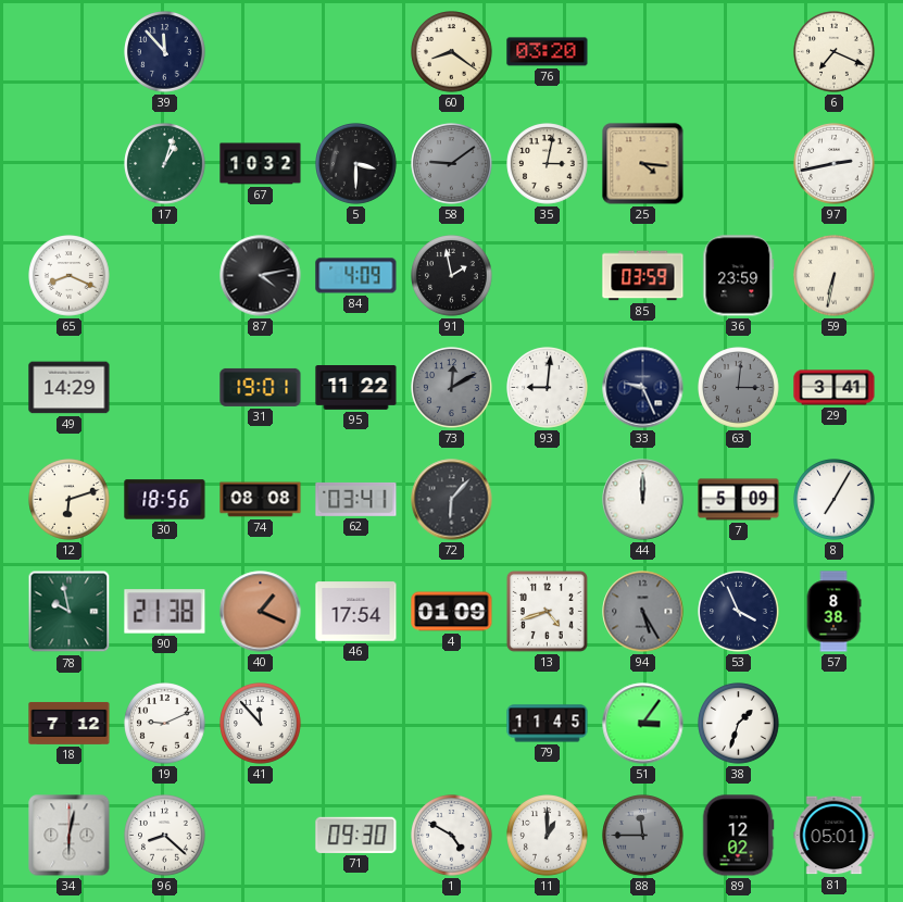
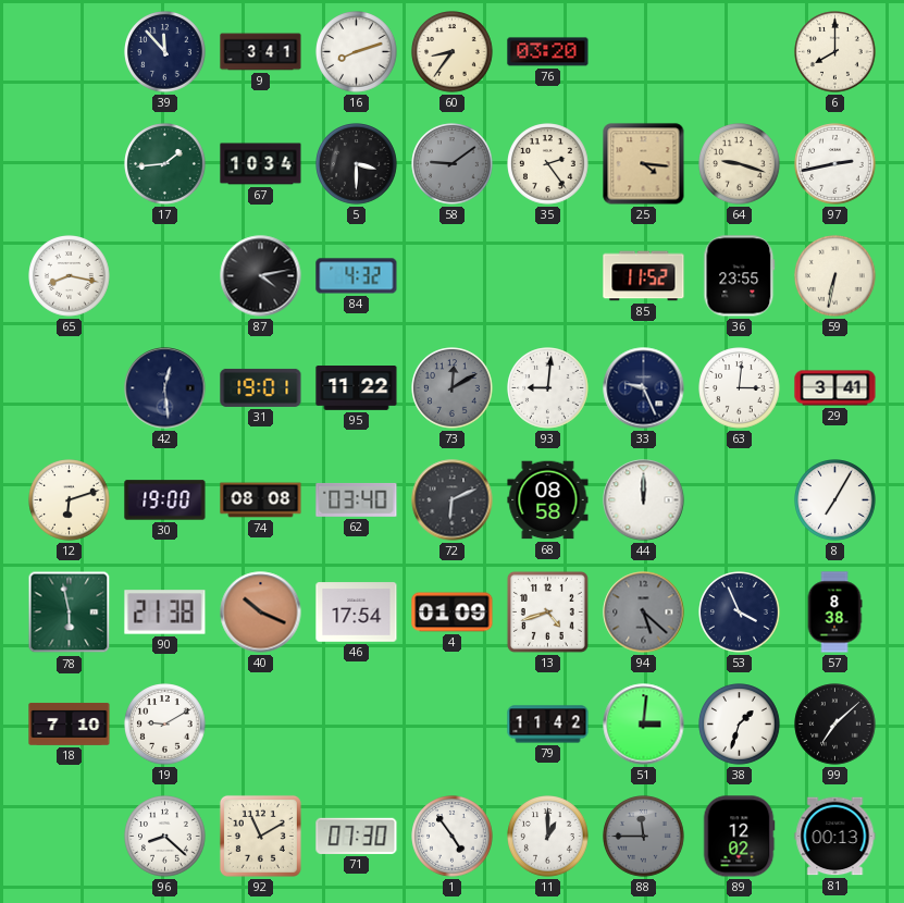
9: none -> 3:41 (261, 52)
16: none -> 8:12 (357, 52)
60: 8:21 -> 8:36 (453, 52)
6: 7:19 -> 8:00 (835, 52)
17: 1:03 -> 1:44 (165, 164)
67: 10:32 -> 10:34 (261, 164)
35: 3:02 -> 2:24 (548, 164)
64: none -> 9:18 (740, 164)
65: 8:19 -> 8:17 (70, 276)
84: 4:09 -> 4:32 (357, 276)
91: 1:58 -> none (452, 276)
85: 03:59 -> 11:52 (644, 276)
36: 23:59 -> 23:55 (740, 276)
49: 14:29 -> none (70, 388)
42: none -> 12:29 (165, 388)
63 dial: grey -> white (740, 388)
30: 18:56 -> 19:00 (165, 500)
62: 03:41 -> 03:40 (357, 499)
72: 6:07 -> 6:11 (453, 500)
68: none -> 08:58 (548, 500)
7: 5:09 -> none (739, 500)
78: 9:58 -> 5:58 (70, 613)
40: 1:19 -> 10:19 (261, 613)
94: 5:25 -> 5:22 (644, 613)
18: 7:12 -> 7:10 (70, 725)
19: 9:11 -> 9:10 (165, 725)
41: 11:53 -> none (261, 724)
79: 11:45 -> 11:42 (548, 725)
51: 3:06 -> 3:01 (644, 725)
99: none -> 7:08 (835, 725)
34: 6:02 -> none (70, 836)
92: none -> 11:10 (260, 836)
71: 09:30 -> 07:30 (357, 836)
1: 4:50 -> 4:54 (453, 837)
81: 05:01 -> 00:13 (835, 837)
